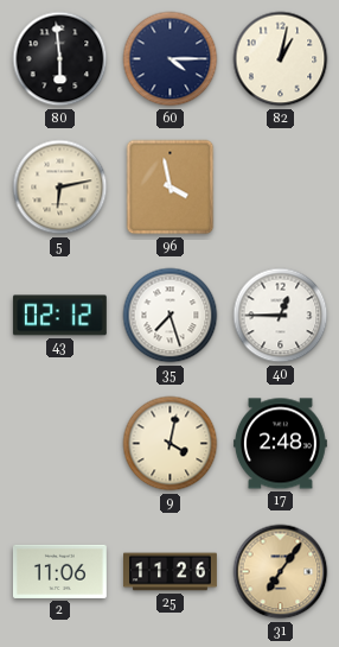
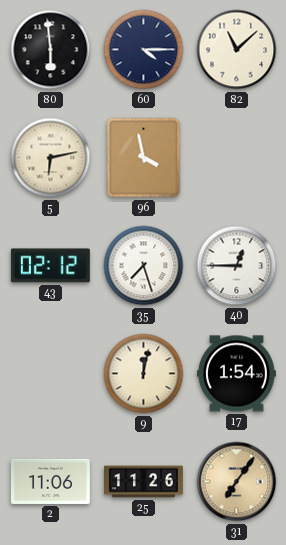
82: 1:02 -> 11:08 (237, 50)
9: 4:02 -> 12:02 (144, 374)
17: 2:48 -> 1:54 (237, 374)
